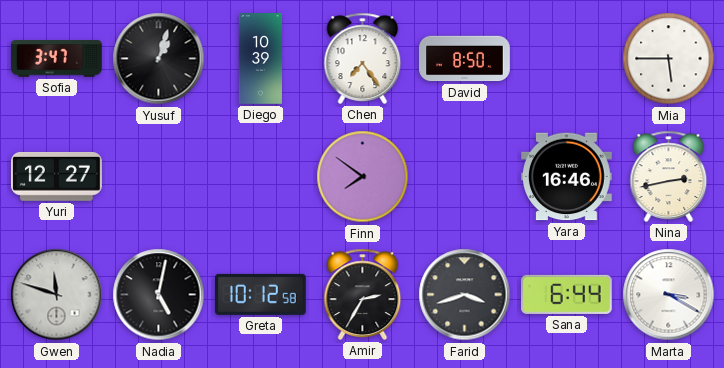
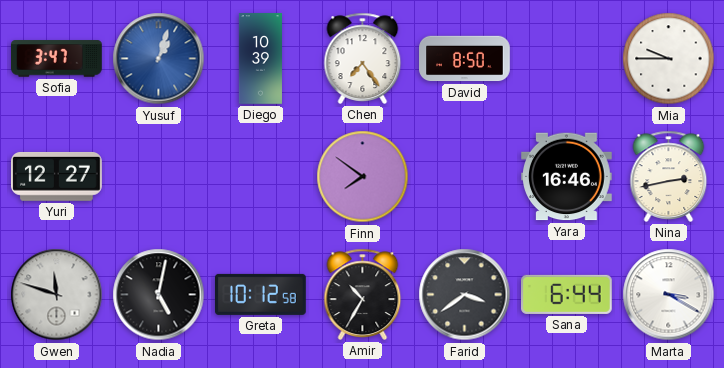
Yusuf dial: black -> blue (159, 59)
Mia: 5:45 -> 9:45 (669, 59)
Amir: 2:35 -> 10:35 (363, 294)
Farid: 3:42 -> 3:39 (465, 295)
